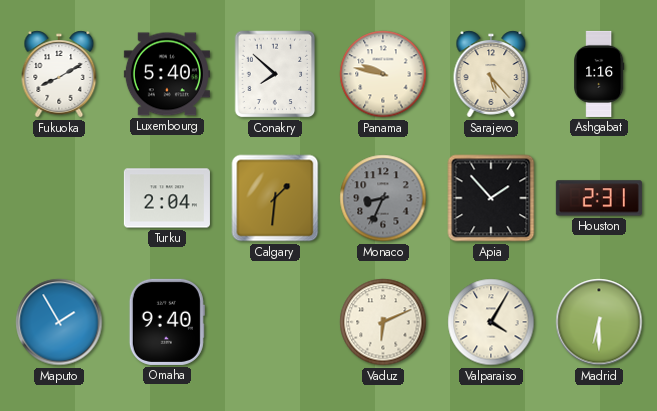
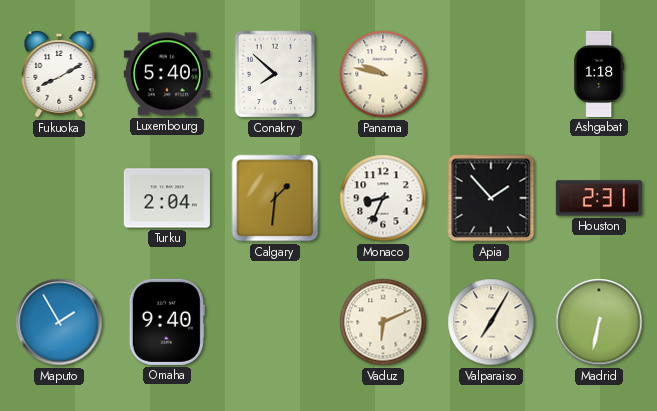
Sarajevo: 5:23 -> none (491, 74)
Ashgabat: 1:16 -> 1:18 (600, 74)
Monaco dial: grey -> white (383, 198)
Valparaiso: 4:05 -> 7:05 (491, 322)
Madrid: 6:30 -> 6:32 (599, 322)
